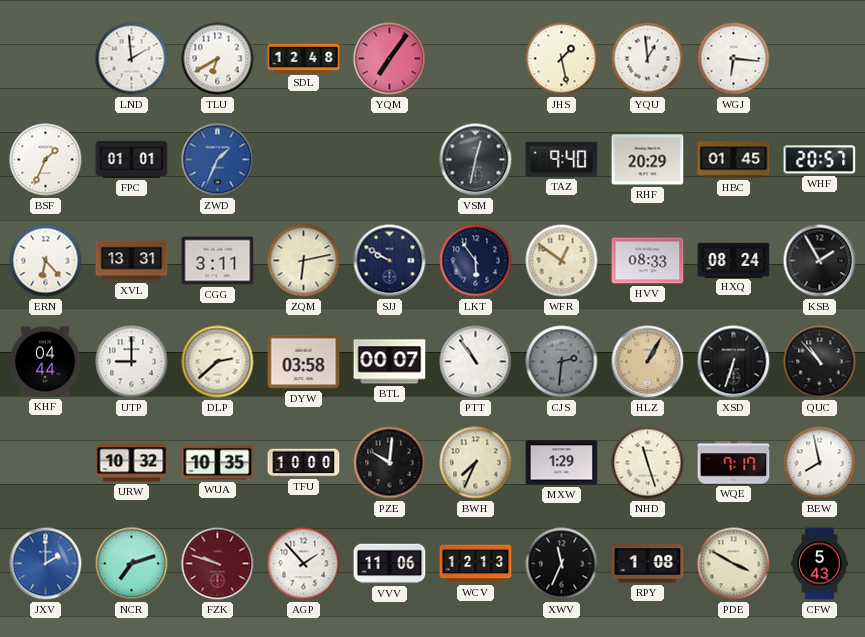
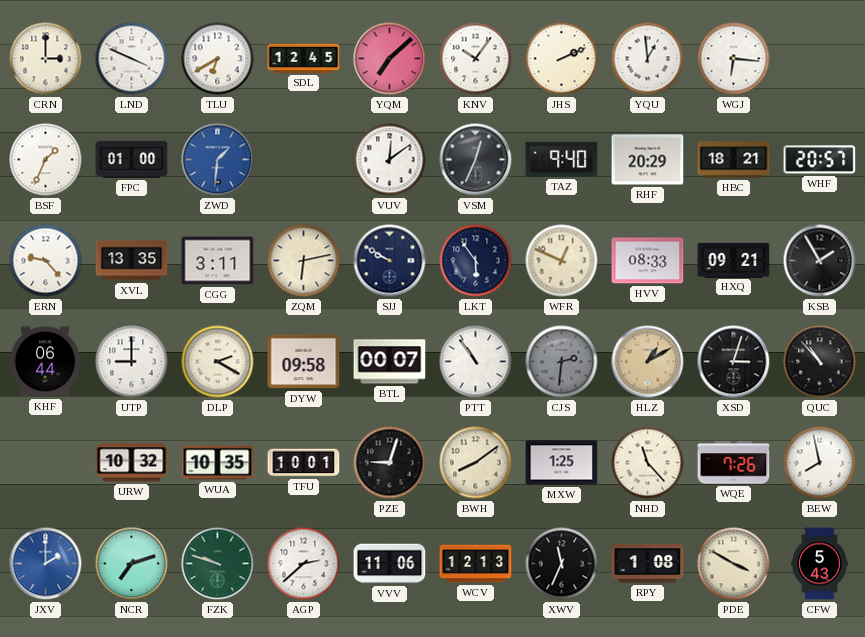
CRN: none -> 3:00 (46, 59)
LND: 1:59 -> 3:49 (132, 59)
SDL: 12:48 -> 12:45 (304, 58)
YQM: 7:06 -> 7:08 (390, 59)
KNV: none -> 10:06 (476, 59)
JHS: 1:28 -> 2:11 (562, 59)
FPC: 01:01 -> 01:00 (132, 159)
ZWD: 1:34 -> 1:31 (218, 160)
VUV: none -> 12:09 (390, 160)
VSM: 12:32 -> 12:34 (476, 160)
HBC: 01:45 -> 18:21 (734, 160)
ERN: 6:23 -> 9:23 (46, 261)
XVL: 13:31 -> 13:35 (132, 261)
WFR: 12:51 -> 12:49 (562, 261)
HXQ: 08:24 -> 09:21 (734, 260)
KHF: 04:44 -> 06:44 (45, 362)
DLP: 2:38 -> 2:20 (218, 362)
DYW: 03:58 -> 09:58 (304, 362)
HLZ: 1:05 -> 1:10 (648, 362)
XSD: 6:33 -> 3:03 (734, 362)
TFU: 10:00 -> 10:01 (304, 463)
PZE: 10:01 -> 9:03 (390, 463)
BWH: 7:34 -> 8:09 (476, 463)
MXW: 1:29 -> 1:25 (562, 463)
NHD: 11:27 -> 11:23 (648, 463)
WQE: 7:17 -> 7:26 (734, 463)
FZK dial: burgundy -> green (218, 564)
AGP: 1:53 -> 2:38 (304, 564)
